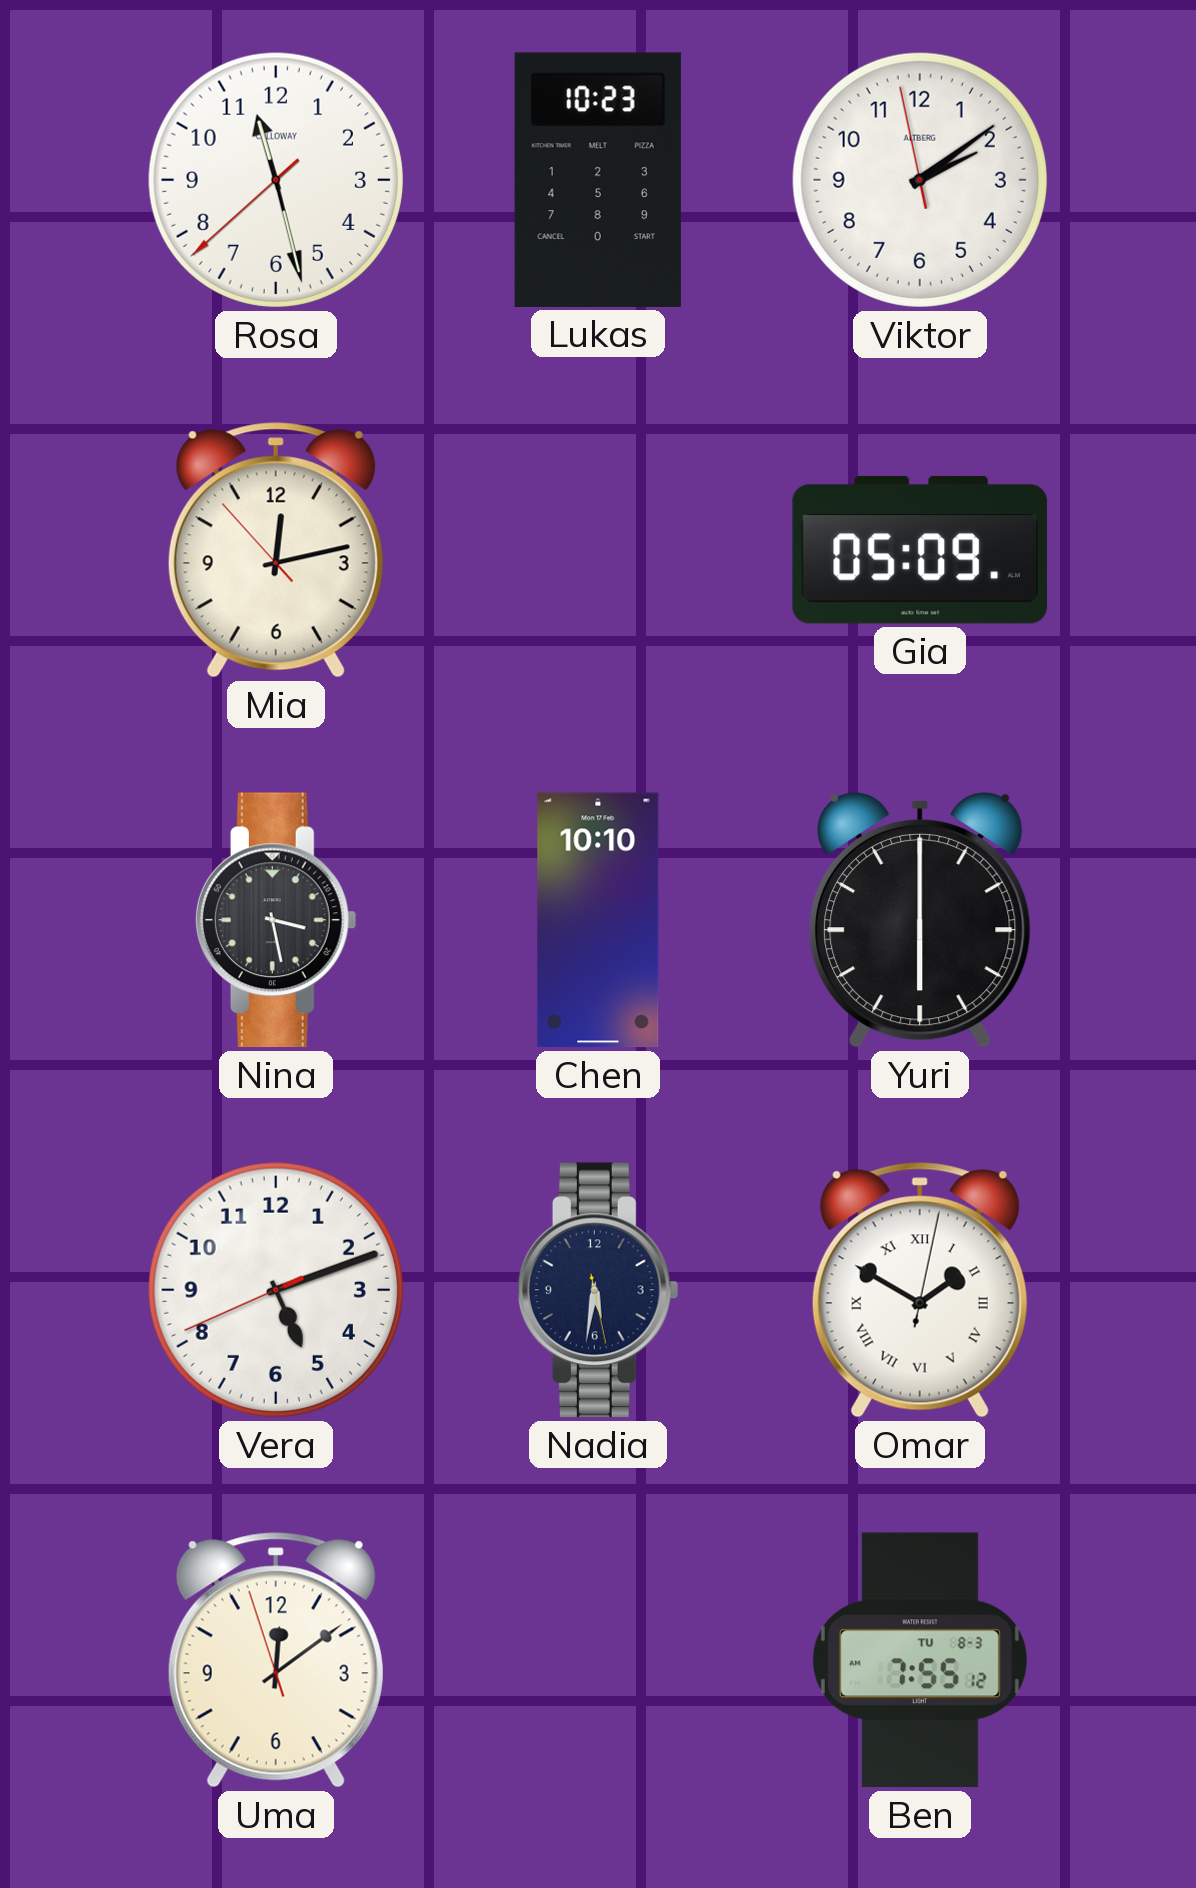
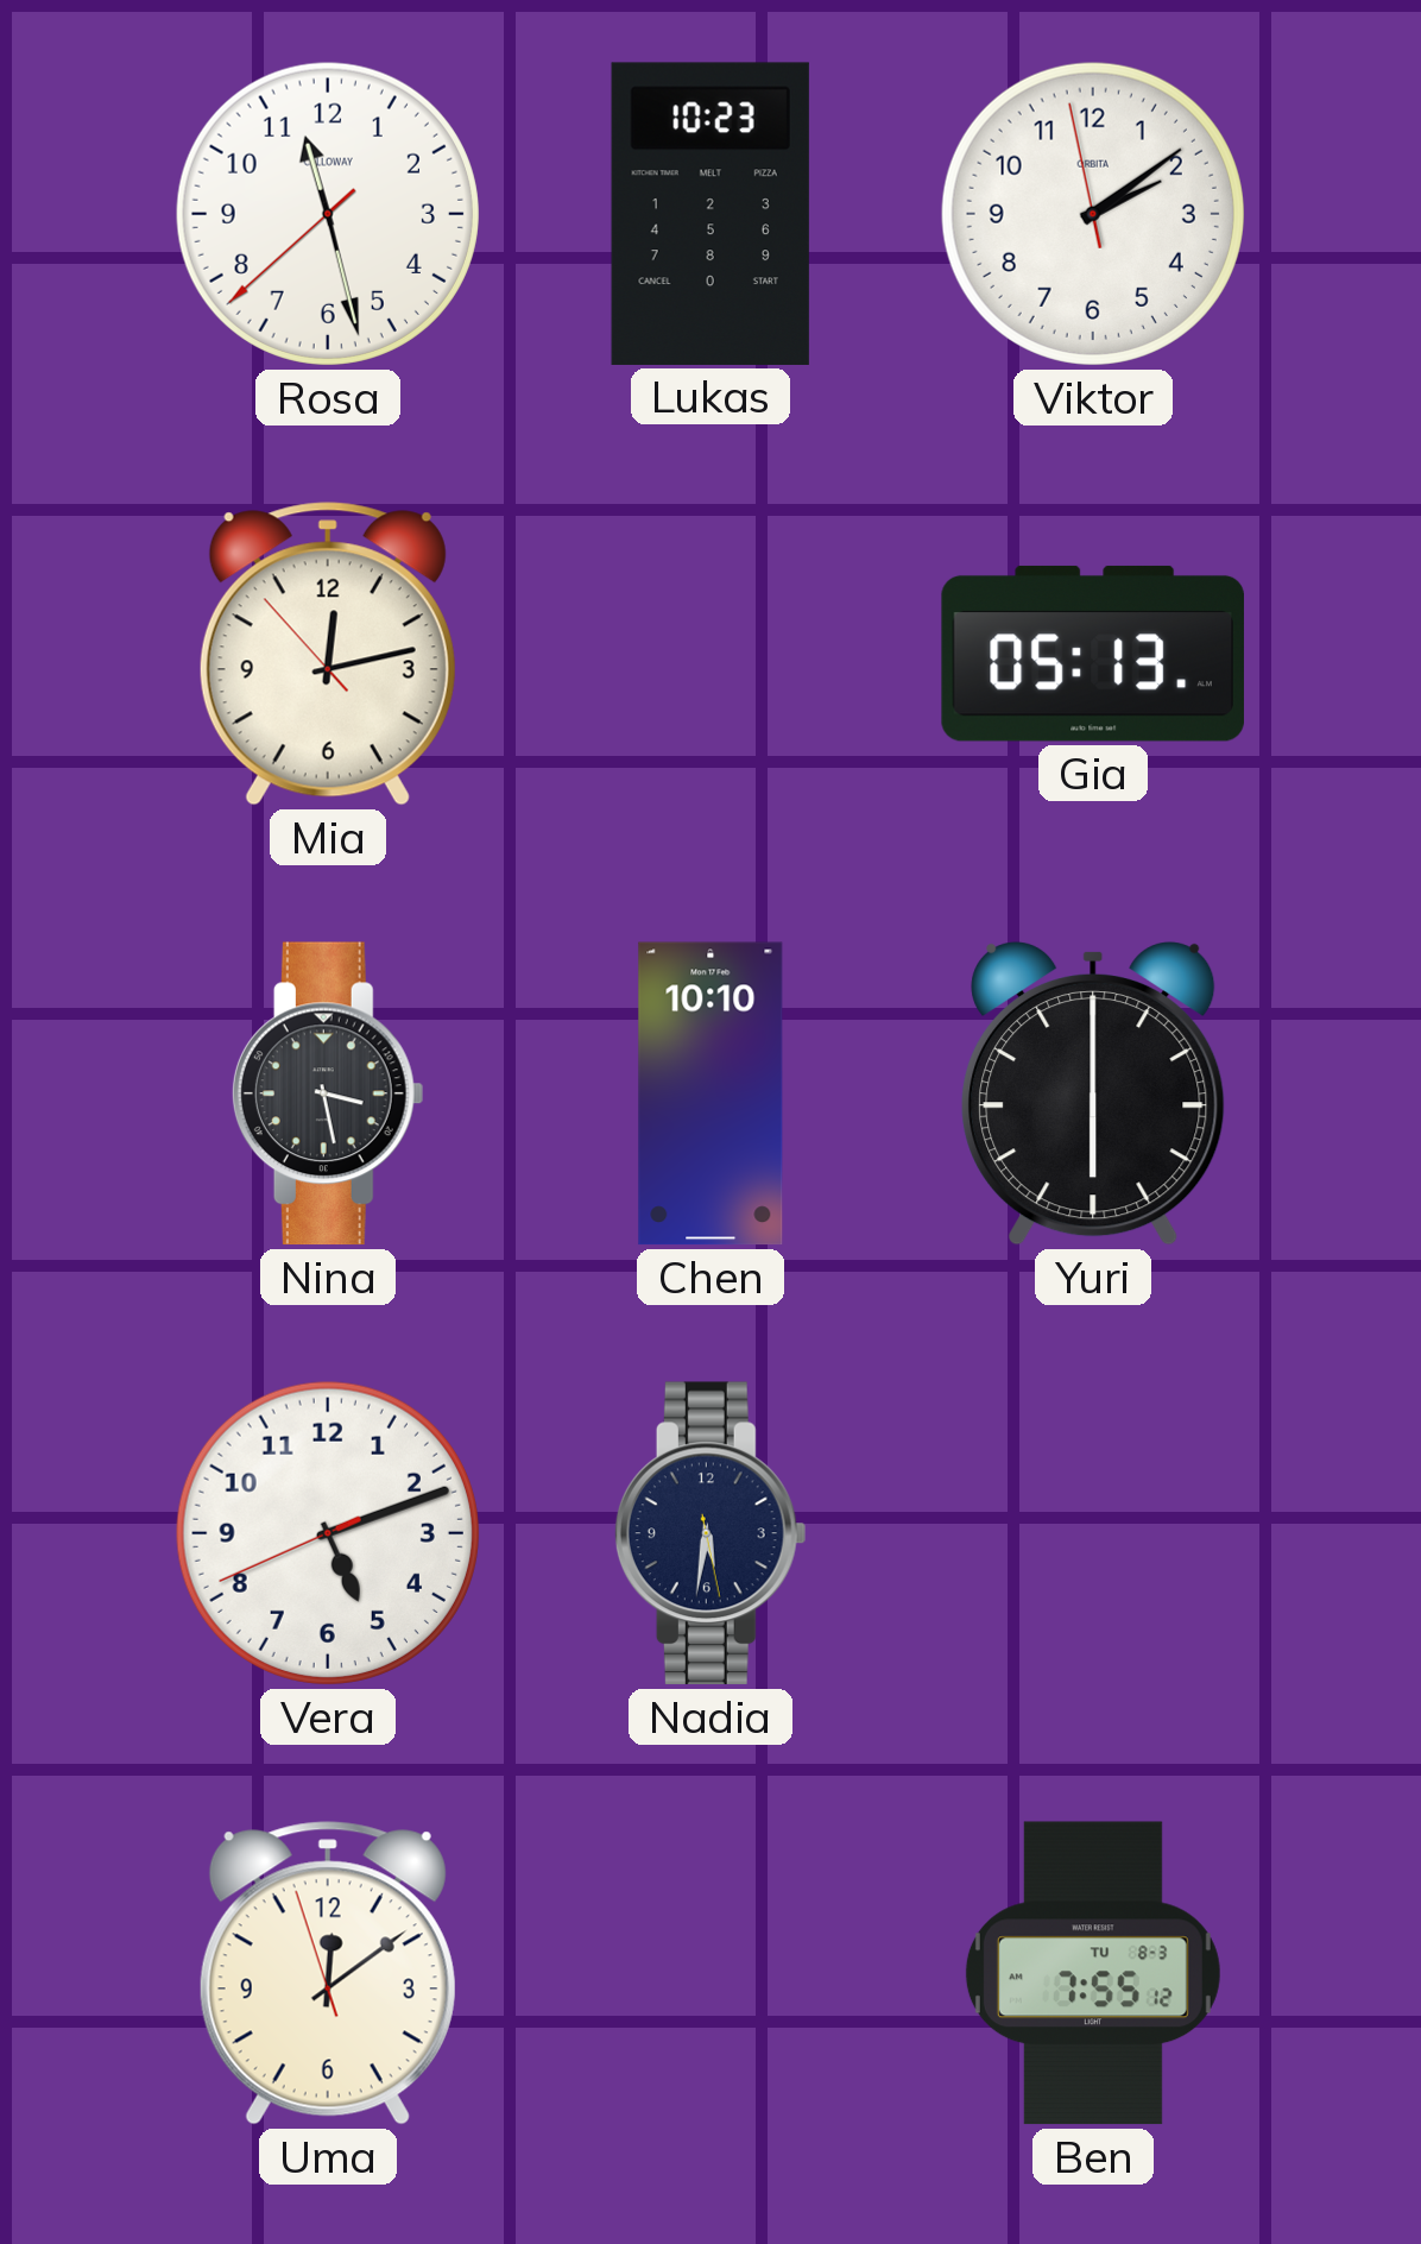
Viktor brand: ALTBERG -> ORBITA (1093, 214)
Gia: 05:09 -> 05:13 (1093, 654)
Omar: 1:50 -> none (920, 1290)
